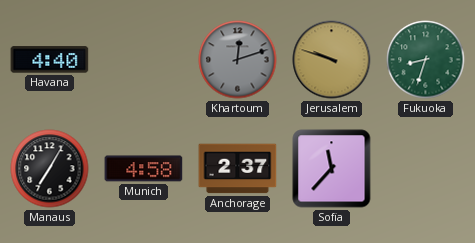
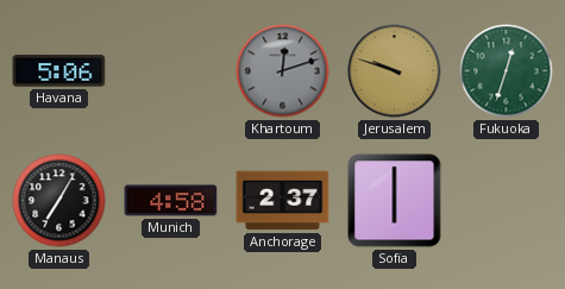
Havana: 4:40 -> 5:06 (59, 71)
Fukuoka: 8:33 -> 12:33 (507, 71)
Sofia: 11:37 -> 6:00 (395, 201)
